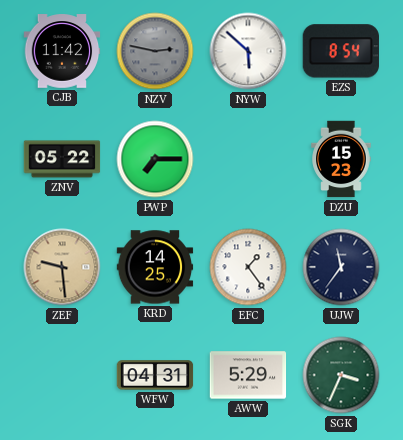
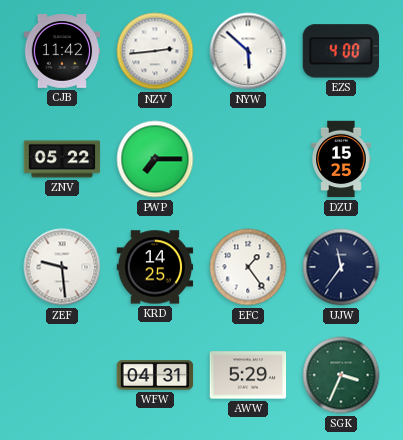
NZV: 2:47 -> 2:44 (155, 51)
NZV dial: grey -> white (155, 51)
EZS: 8:54 -> 4:00 (340, 51)
DZU: 15:23 -> 15:25 (341, 159)
ZEF dial: champagne -> white (62, 267)
